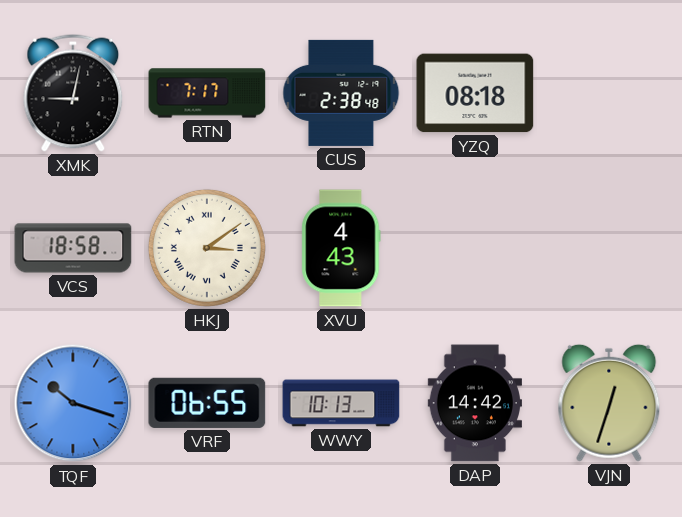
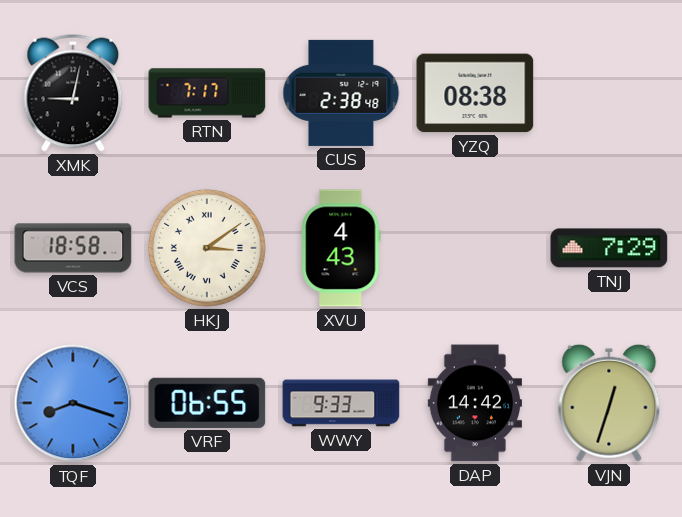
YZQ: 08:18 -> 08:38 (475, 93)
TNJ: none -> 7:29 (609, 248)
TQF: 10:18 -> 8:18 (73, 403)
WWY: 10:13 -> 9:33 (341, 403)
